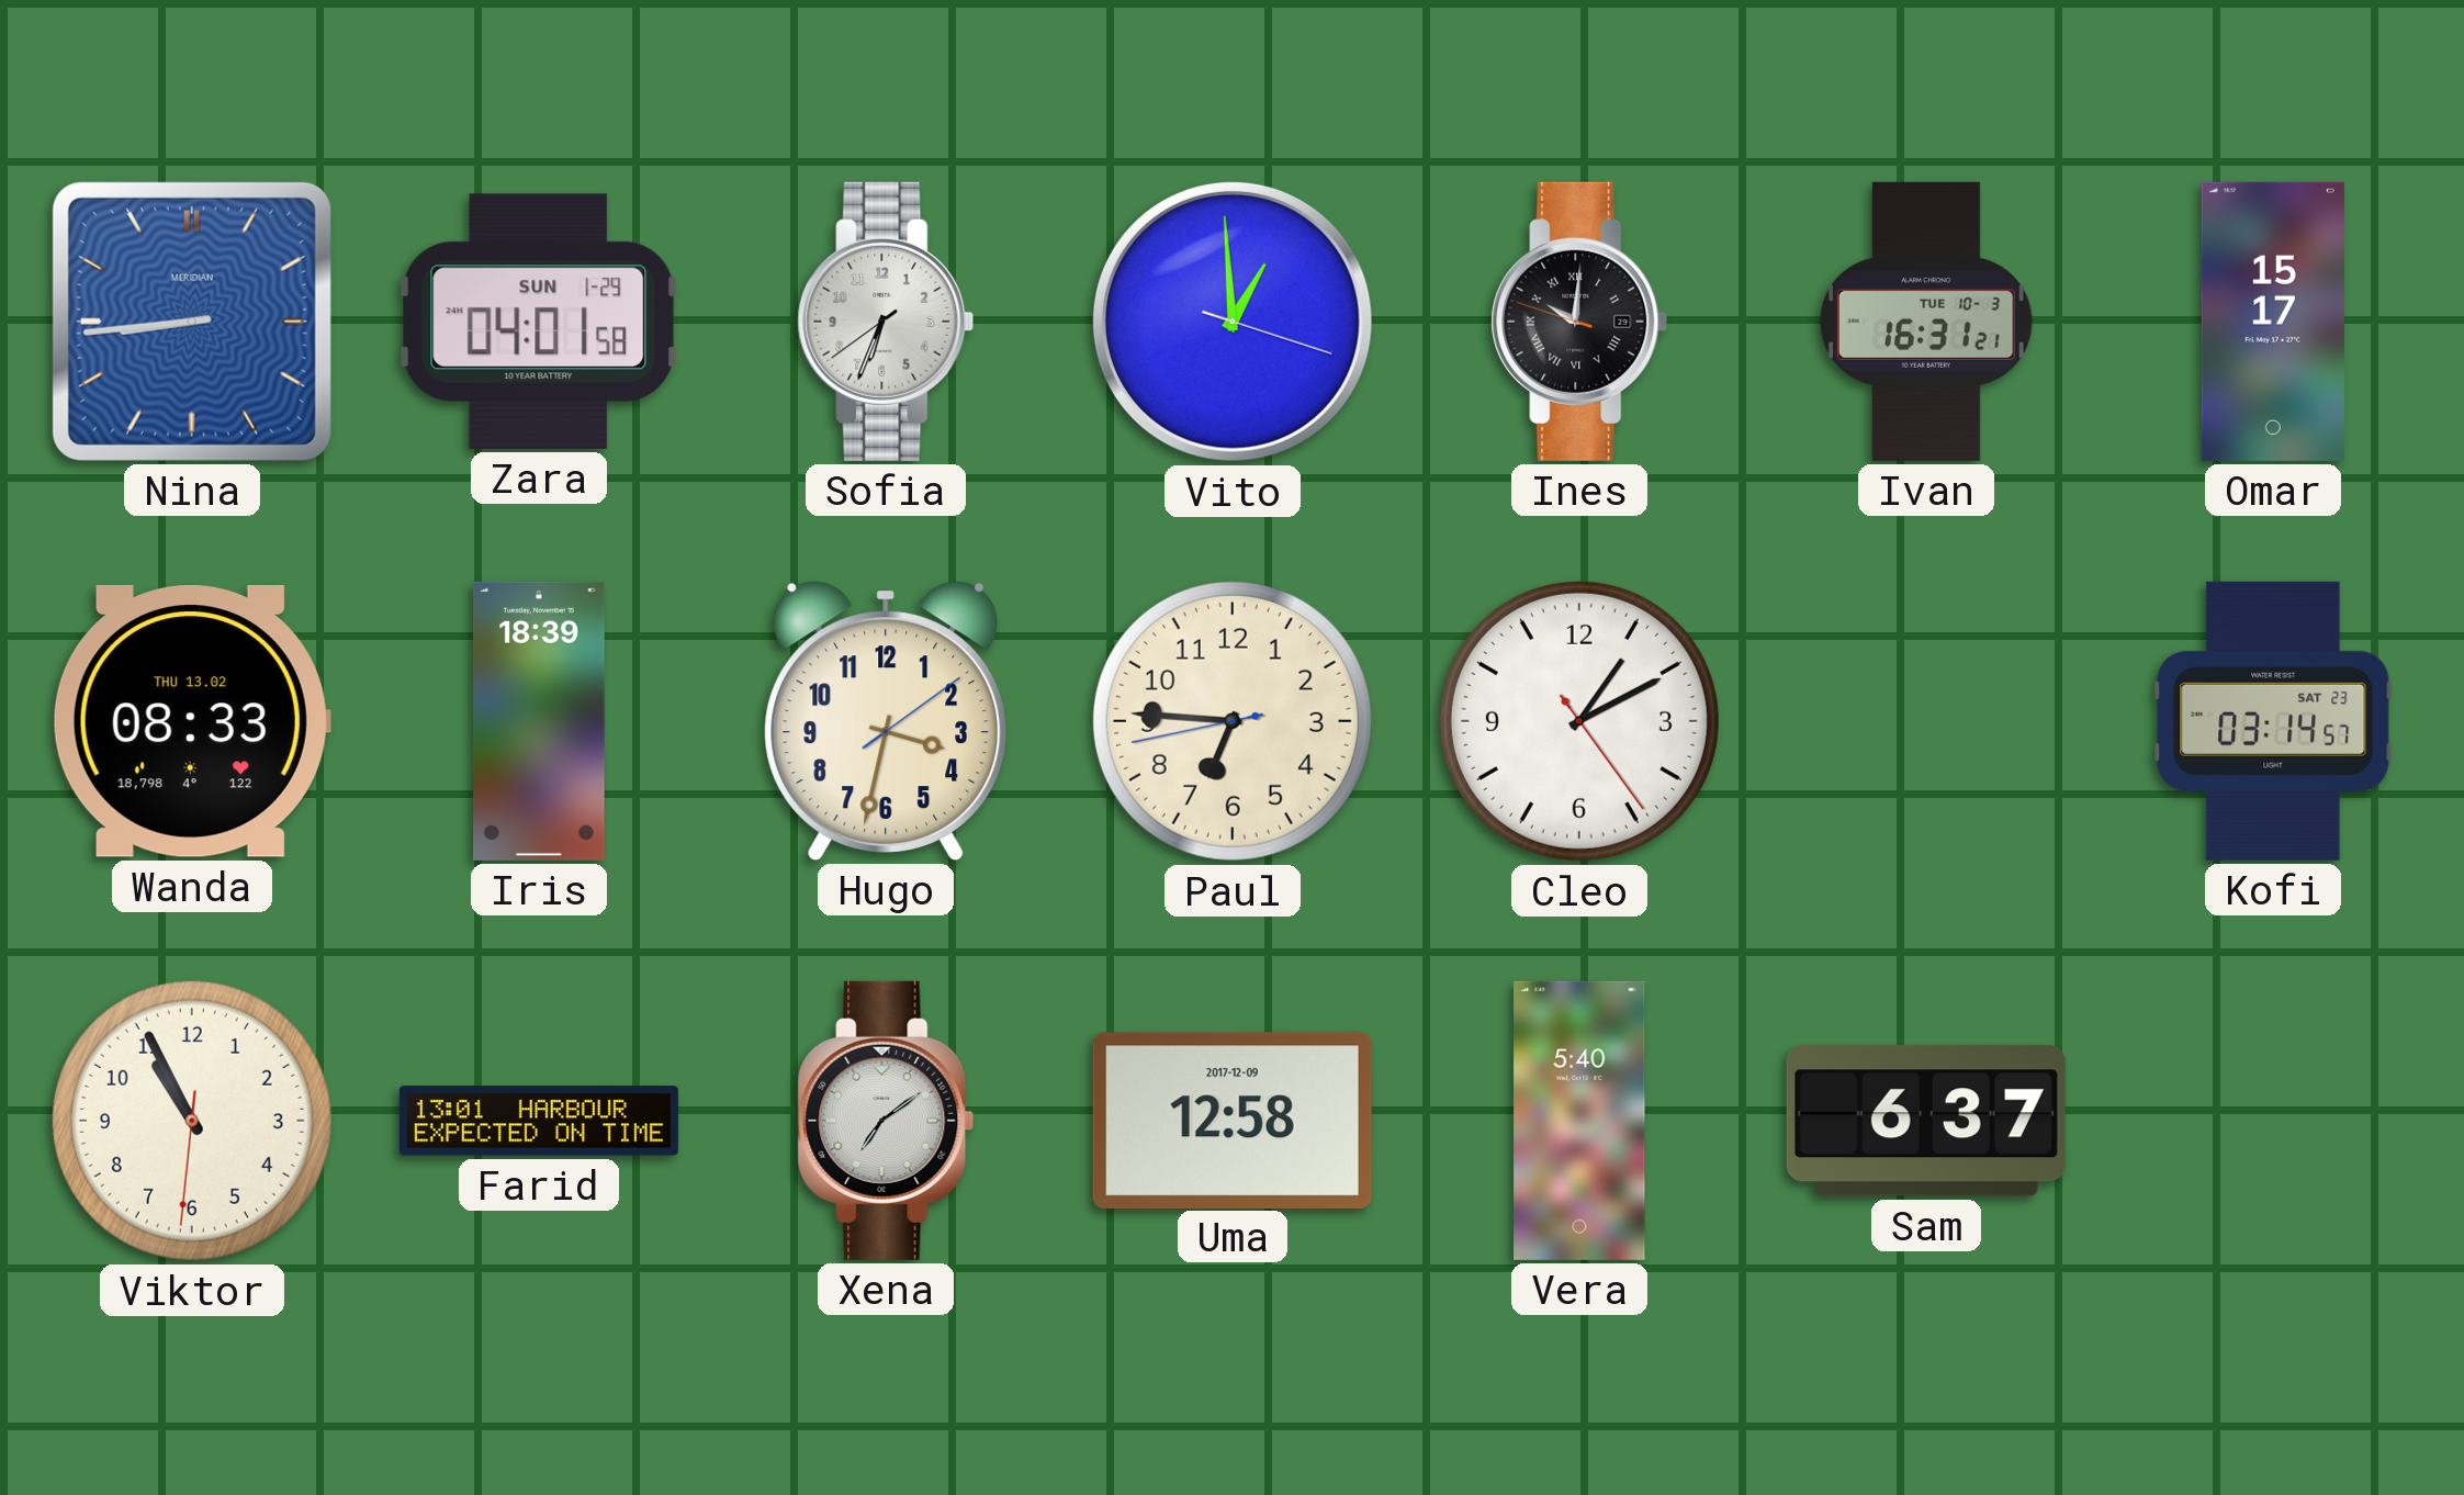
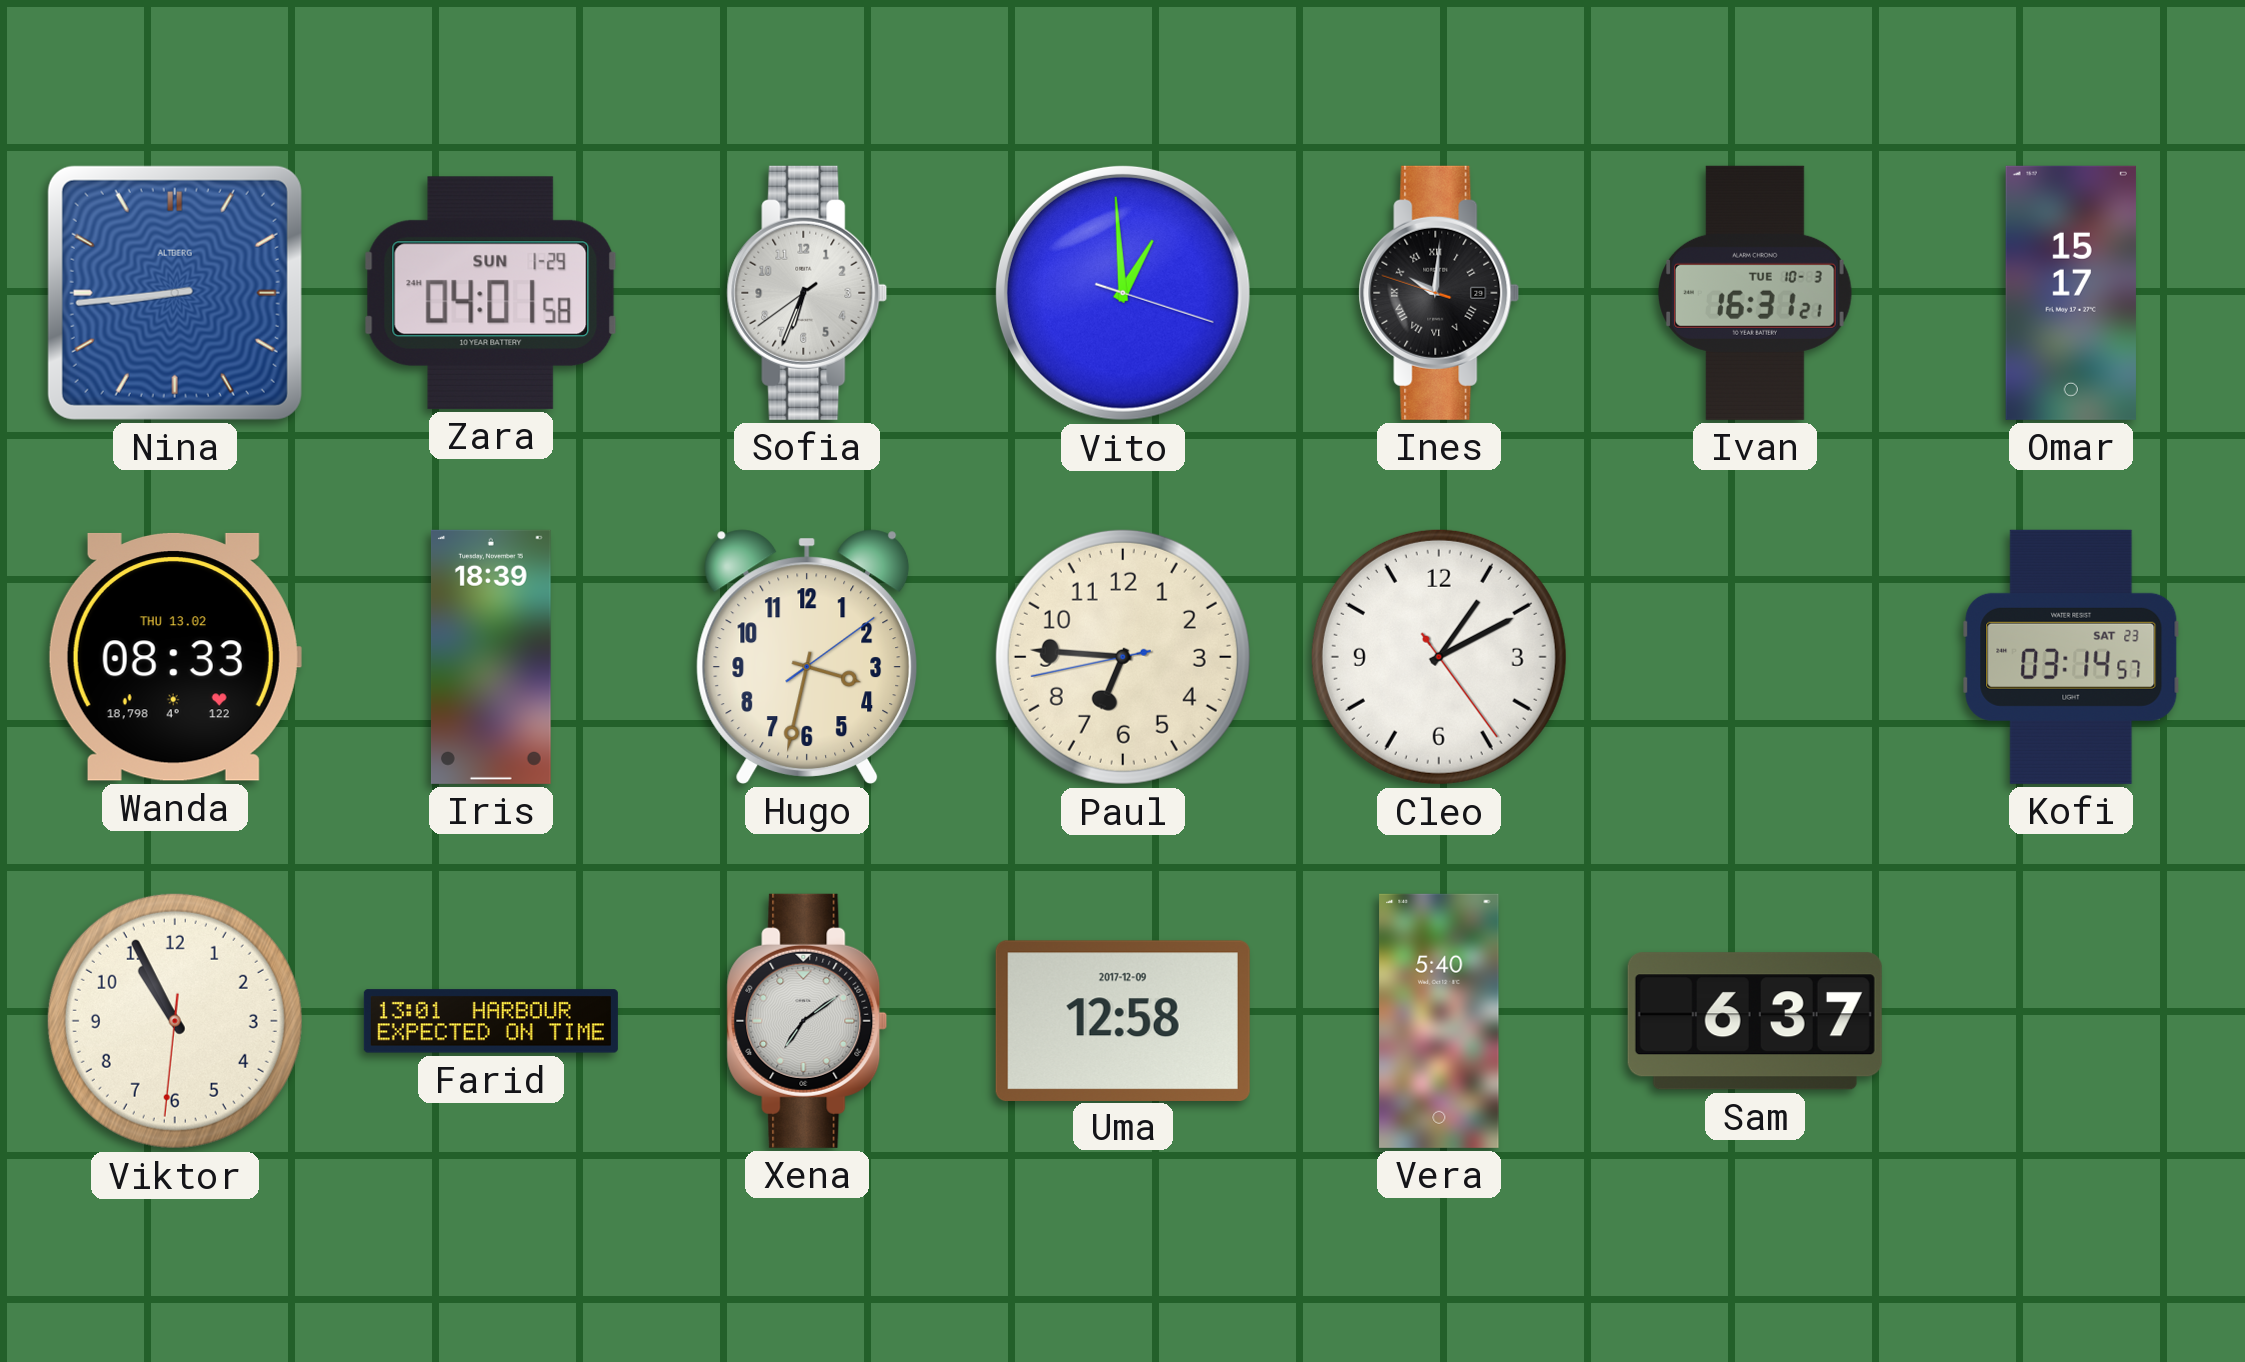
Nina brand: MERIDIAN -> ALTBERG (175, 293)
